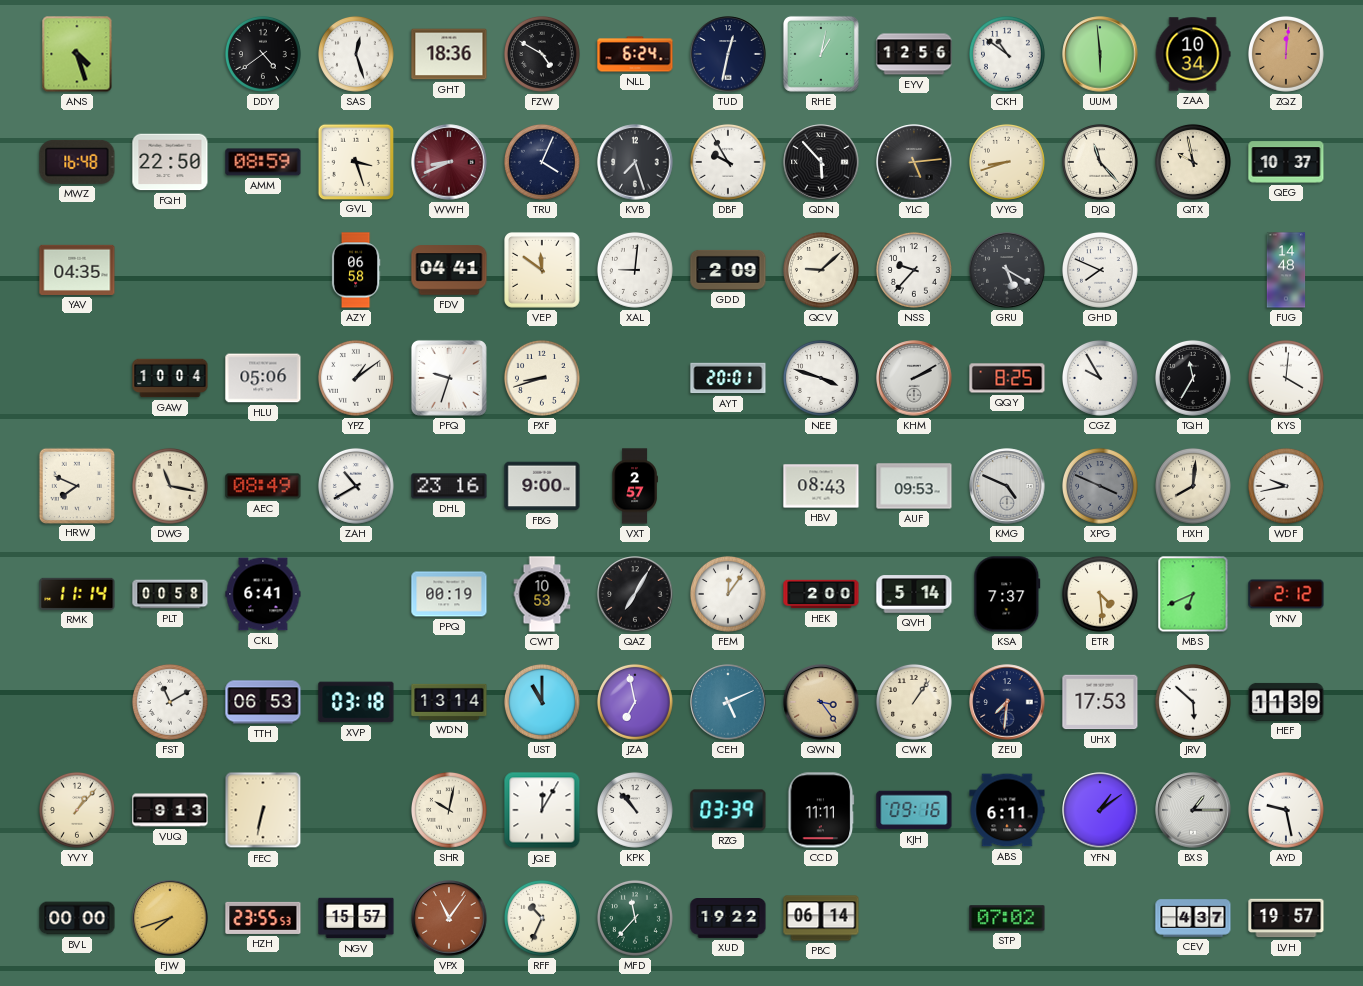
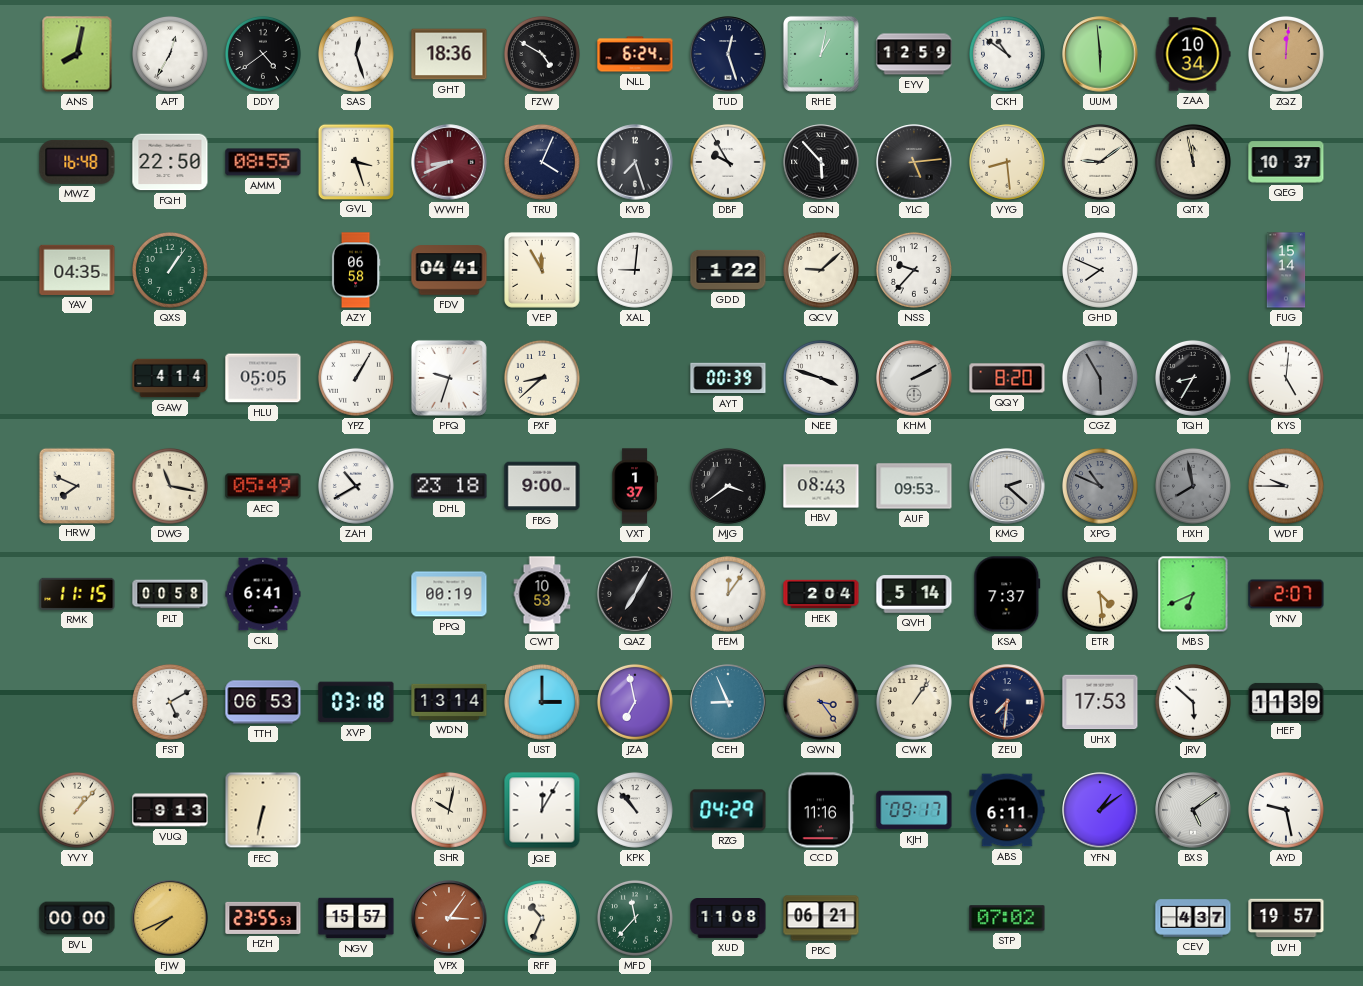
ANS: 4:27 -> 8:02 (77, 54)
APT: none -> 12:35 (170, 54)
TUD: 12:32 -> 12:27 (728, 54)
EYV: 12:56 -> 12:59 (914, 54)
AMM: 08:59 -> 08:55 (263, 162)
VYG: 8:42 -> 8:29 (1007, 162)
DJQ: 11:23 -> 9:09 (1100, 162)
QTX: 9:58 -> 11:58 (1193, 162)
QXS: none -> 1:06 (170, 270)
VEP: 11:51 -> 11:55 (543, 271)
GDD: 2:09 -> 1:22 (728, 270)
GRU: 5:20 -> none (1007, 270)
FUG: 14:48 -> 15:14 (1286, 270)
GAW: 10:04 -> 4:14 (170, 378)
HLU: 05:06 -> 05:05 (263, 378)
YPZ: 1:09 -> 1:05 (356, 378)
PXF: 8:42 -> 8:38 (542, 378)
AYT: 20:01 -> 00:39 (728, 378)
QQY: 8:25 -> 8:20 (1007, 378)
CGZ: 9:55 -> 5:55 (1100, 378)
CGZ dial: white -> grey (1100, 378)
TQH: 11:35 -> 8:35 (1193, 378)
KYS: 4:01 -> 5:01 (1286, 378)
AEC: 08:49 -> 05:49 (263, 486)
DHL: 23:16 -> 23:18 (449, 486)
VXT: 2:57 -> 1:37 (635, 486)
MJG: none -> 3:39 (728, 486)
KMG: 4:49 -> 2:22 (1007, 486)
XPG: 3:49 -> 10:49 (1100, 486)
HXH: 8:01 -> 7:58 (1193, 486)
HXH dial: cream -> grey (1193, 486)
WDF: 9:43 -> 9:45 (1286, 486)
RMK: 11:14 -> 11:15 (77, 594)
HEK: 2:00 -> 2:04 (821, 594)
YNV: 2:12 -> 2:07 (1286, 594)
FST: 11:10 -> 5:10 (170, 702)
UST: 11:00 -> 3:00 (542, 702)
CEH: 5:11 -> 8:56 (728, 702)
RZG: 03:39 -> 04:29 (728, 810)
CCD: 11:11 -> 11:16 (821, 810)
KJH: 09:16 -> 09:17 (914, 810)
BXS: 1:15 -> 5:09 (1193, 810)
FJW: 7:42 -> 7:41 (170, 918)
VPX: 11:06 -> 3:06 (449, 918)
XUD: 19:22 -> 11:08 (728, 919)
PBC: 06:14 -> 06:21 (821, 918)
